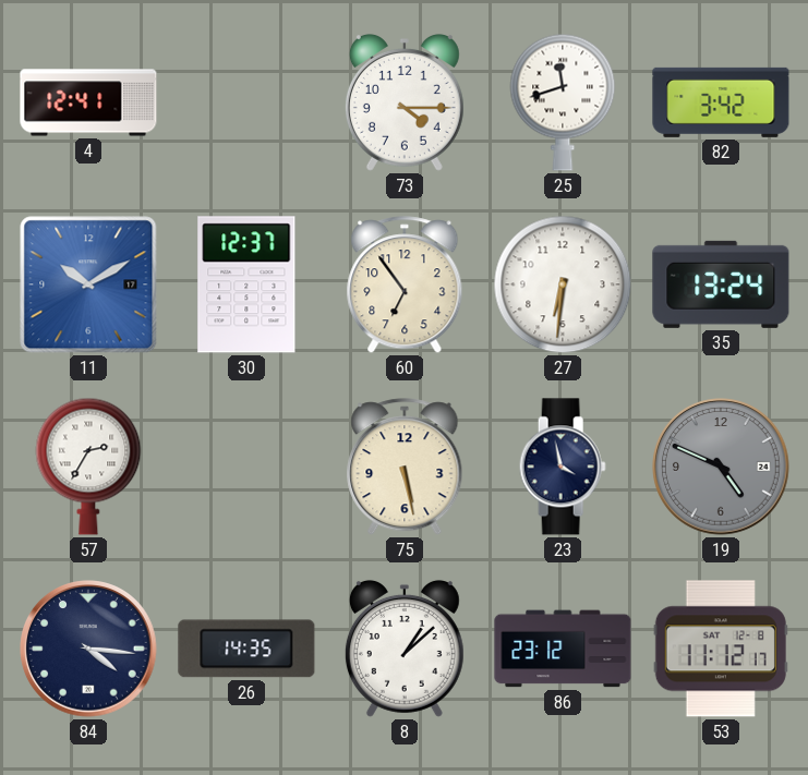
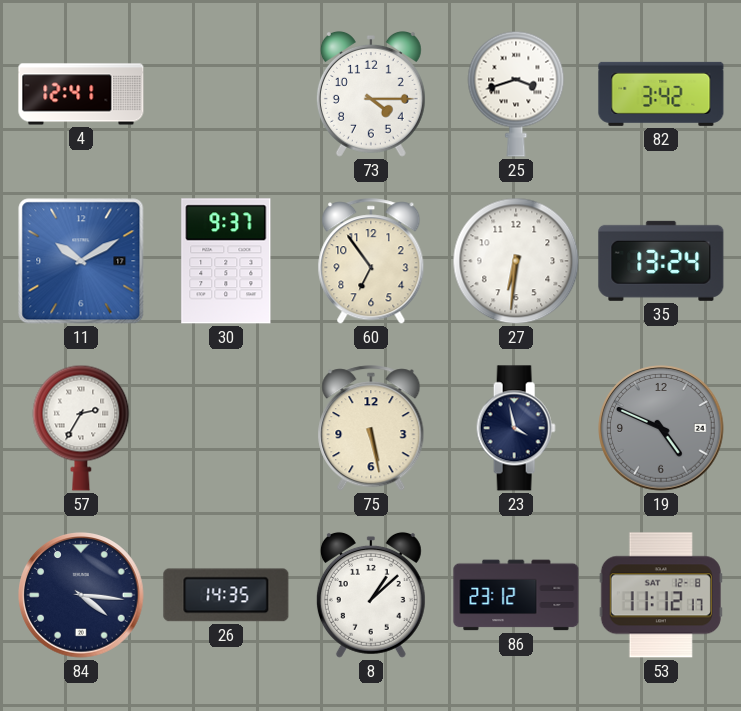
25: 11:42 -> 3:42 (516, 94)
30: 12:37 -> 9:37 (226, 261)
